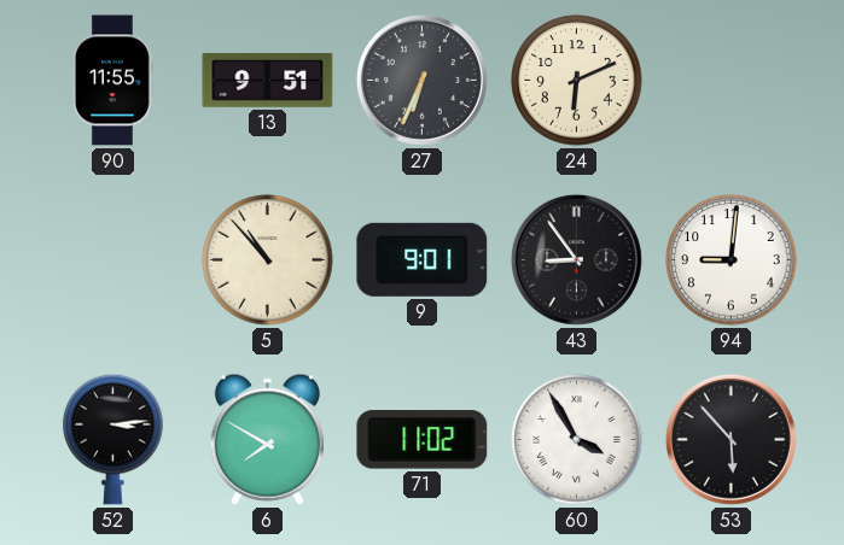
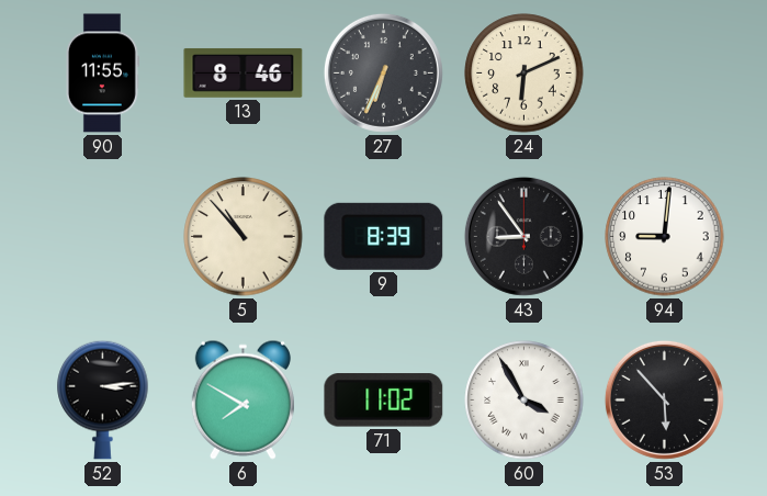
13: 9:51 -> 8:46 (244, 72)
9: 9:01 -> 8:39 (384, 236)
